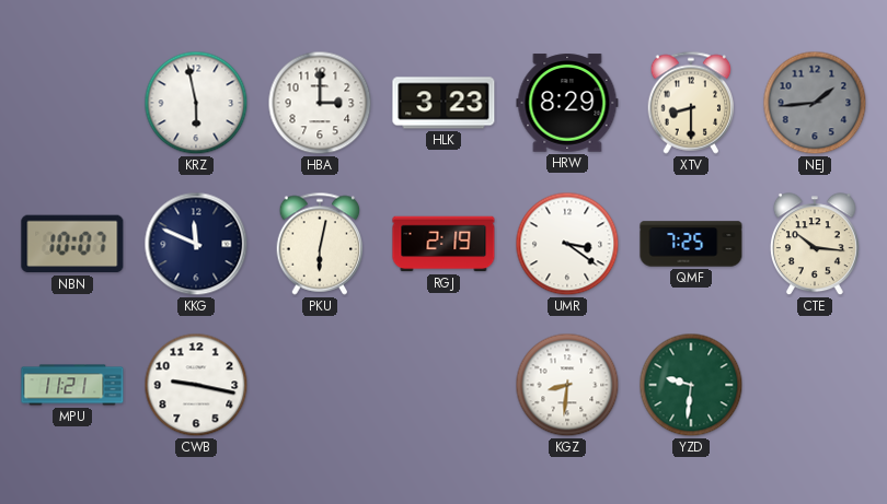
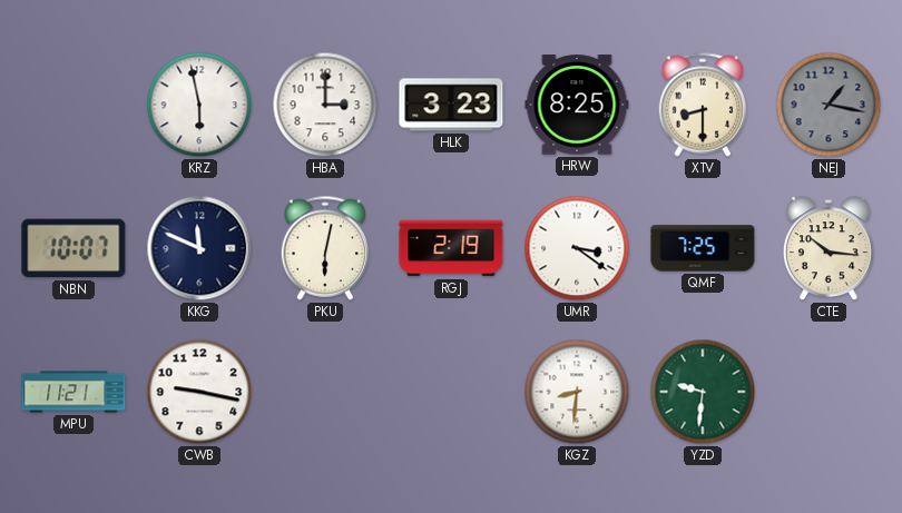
HRW: 8:29 -> 8:25 (577, 105)
NEJ: 1:44 -> 1:17 (829, 105)
